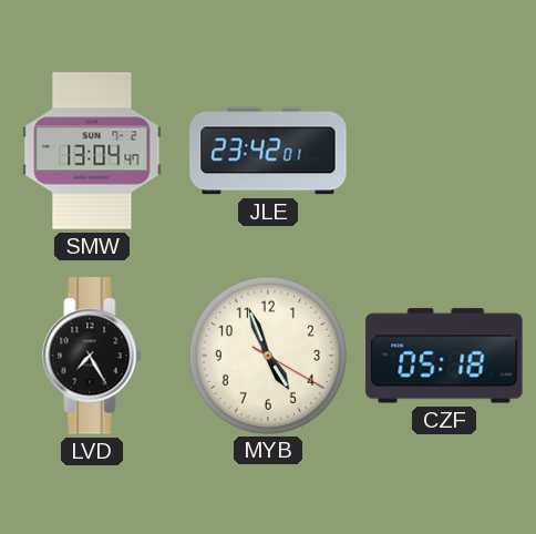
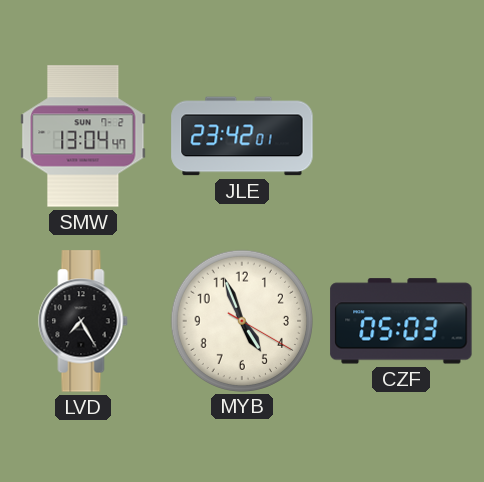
CZF: 05:18 -> 05:03 (401, 321)
